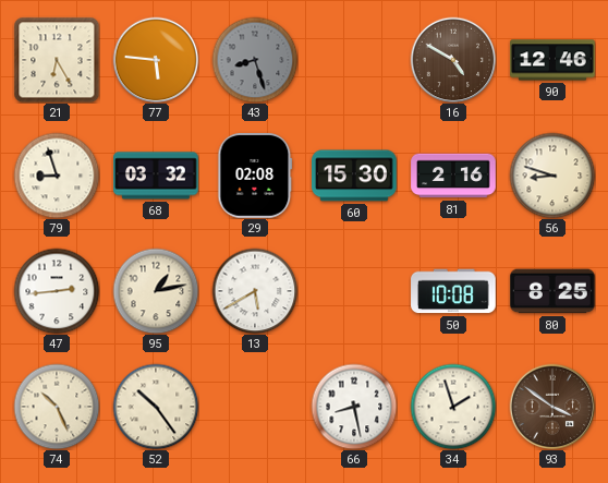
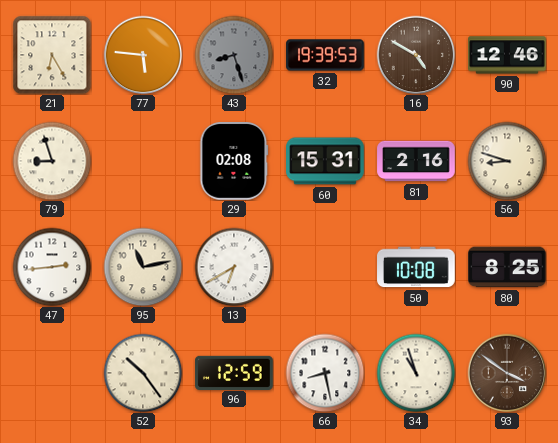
32: none -> 19:39 (325, 55)
68: 03:32 -> none (156, 176)
60: 15:30 -> 15:31 (325, 161)
95: 1:13 -> 11:13 (143, 267)
13: 5:40 -> 6:40 (234, 267)
74: 10:26 -> none (57, 407)
96: none -> 12:59 (234, 372)
34: 1:57 -> 10:57 (416, 373)
